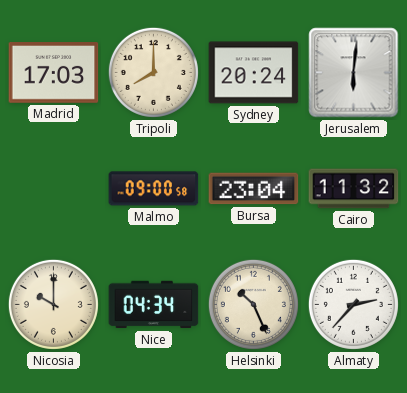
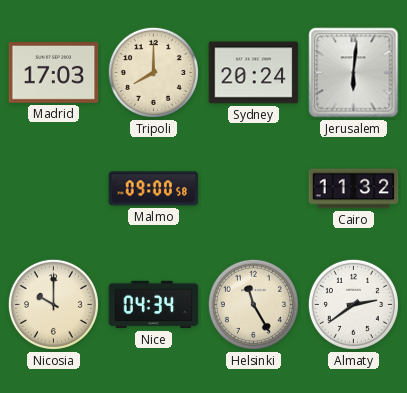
Bursa: 23:04 -> none (254, 189)
Helsinki: 10:26 -> 11:25 (253, 304)
Almaty: 2:37 -> 2:39 (353, 304)
